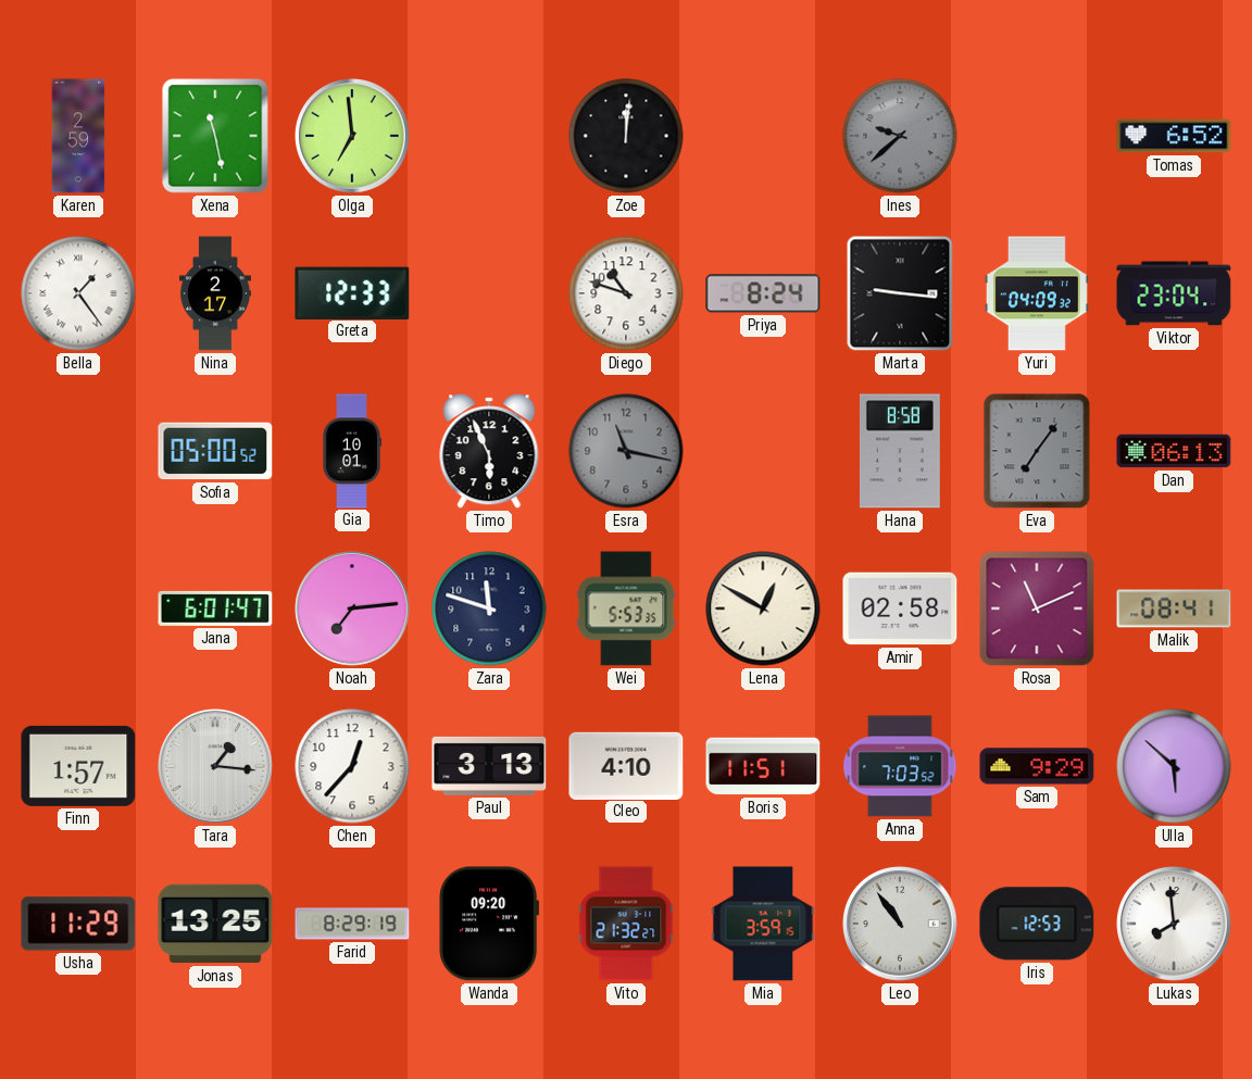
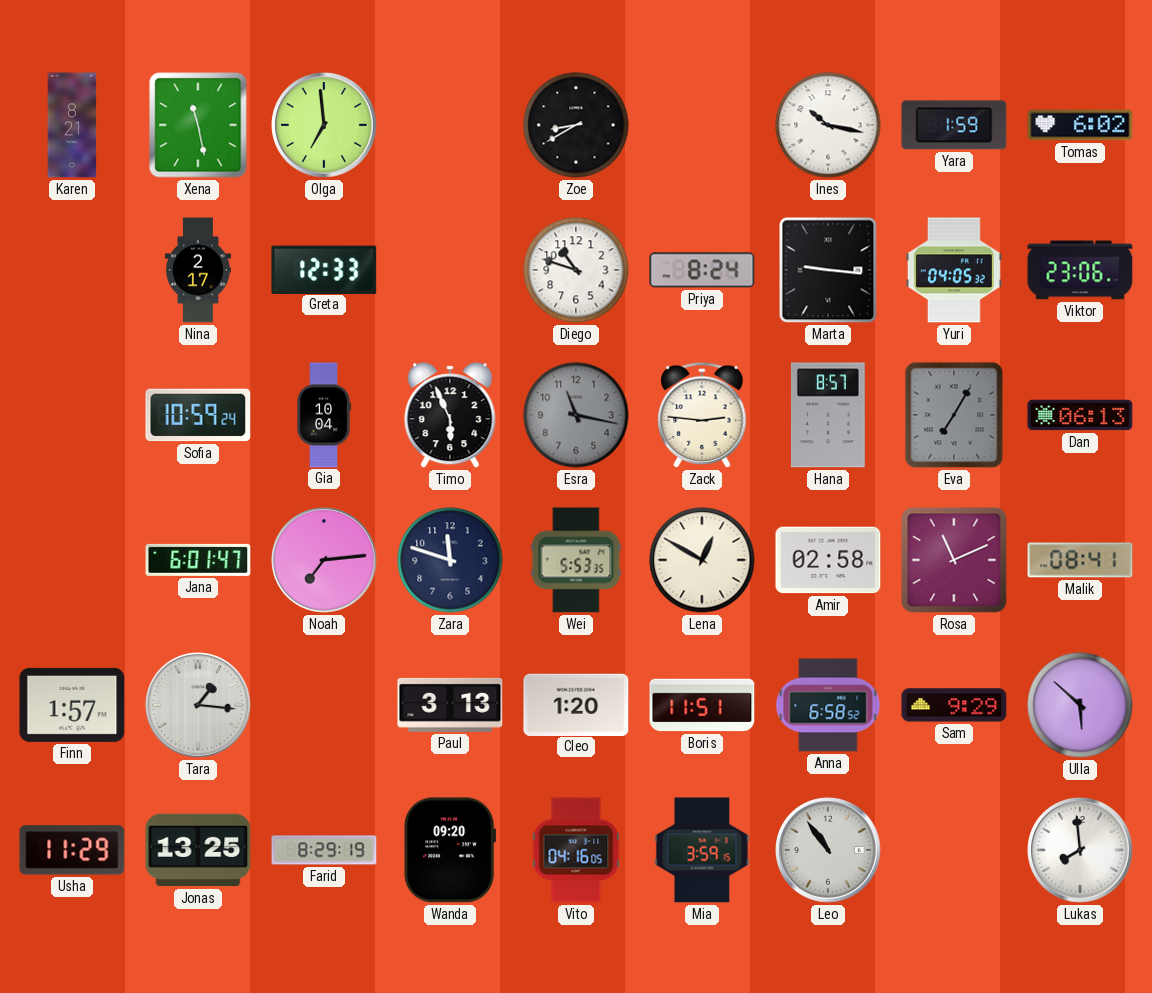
Karen: 2:59 -> 8:21 (72, 125)
Zoe: 12:01 -> 8:40 (576, 125)
Ines: 9:38 -> 10:17 (828, 125)
Ines dial: grey -> white (828, 125)
Yara: none -> 1:59 (954, 125)
Tomas: 6:52 -> 6:02 (1080, 125)
Bella: 1:24 -> none (78, 293)
Yuri: 04:09 -> 04:05 (954, 270)
Viktor: 23:04 -> 23:06 (1080, 270)
Sofia: 05:00 -> 10:59 (198, 415)
Gia: 10:01 -> 10:04 (324, 415)
Zack: none -> 2:46 (702, 415)
Hana: 8:58 -> 8:57 (828, 415)
Eva: 7:06 -> 7:05 (954, 415)
Chen: 12:37 -> none (352, 766)
Cleo: 4:10 -> 1:20 (576, 704)
Anna: 7:03 -> 6:58 (828, 705)
Vito: 21:32 -> 04:16 (576, 850)
Iris: 12:53 -> none (1037, 924)
